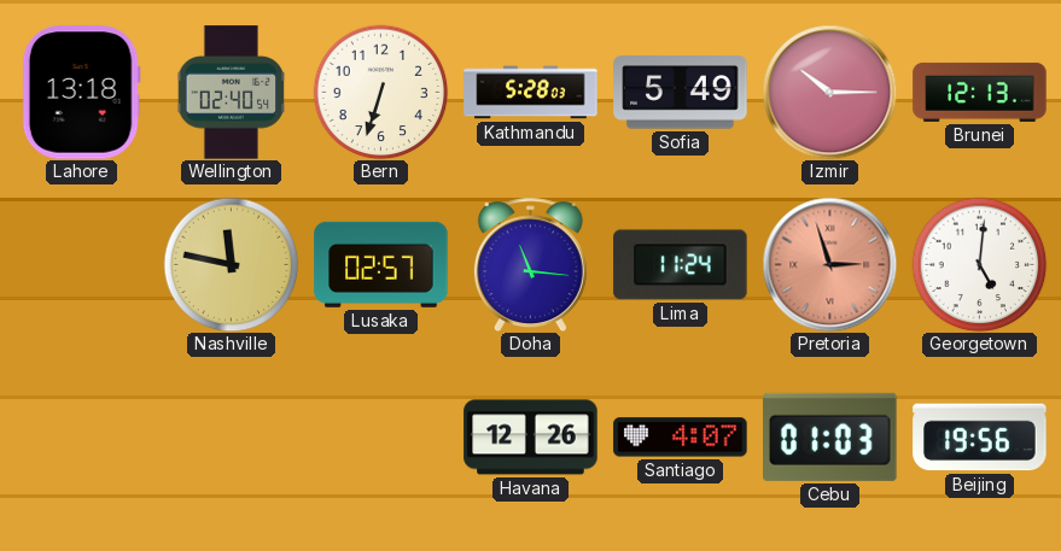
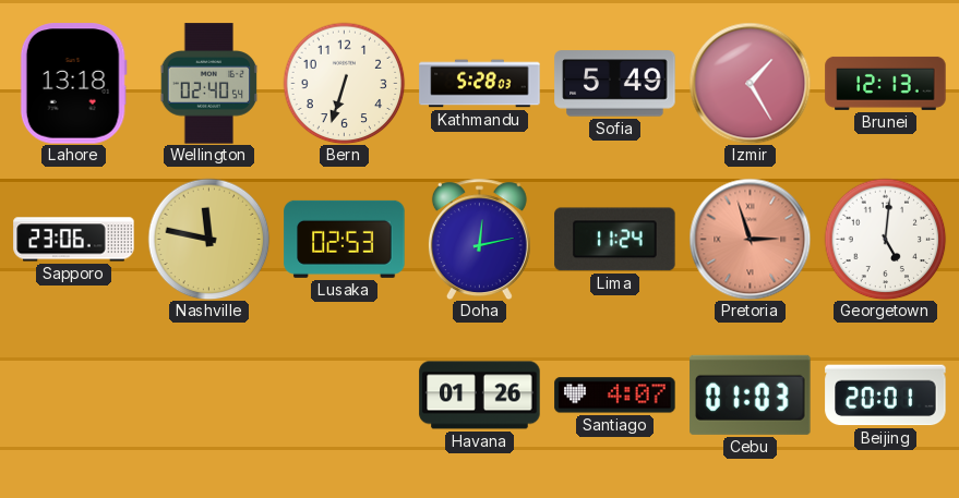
Izmir: 10:15 -> 1:25 (750, 83)
Sapporo: none -> 23:06 (74, 240)
Lusaka: 02:57 -> 02:53 (345, 239)
Doha: 11:16 -> 12:13 (479, 239)
Havana: 12:26 -> 01:26 (480, 396)
Beijing: 19:56 -> 20:01 (886, 396)
